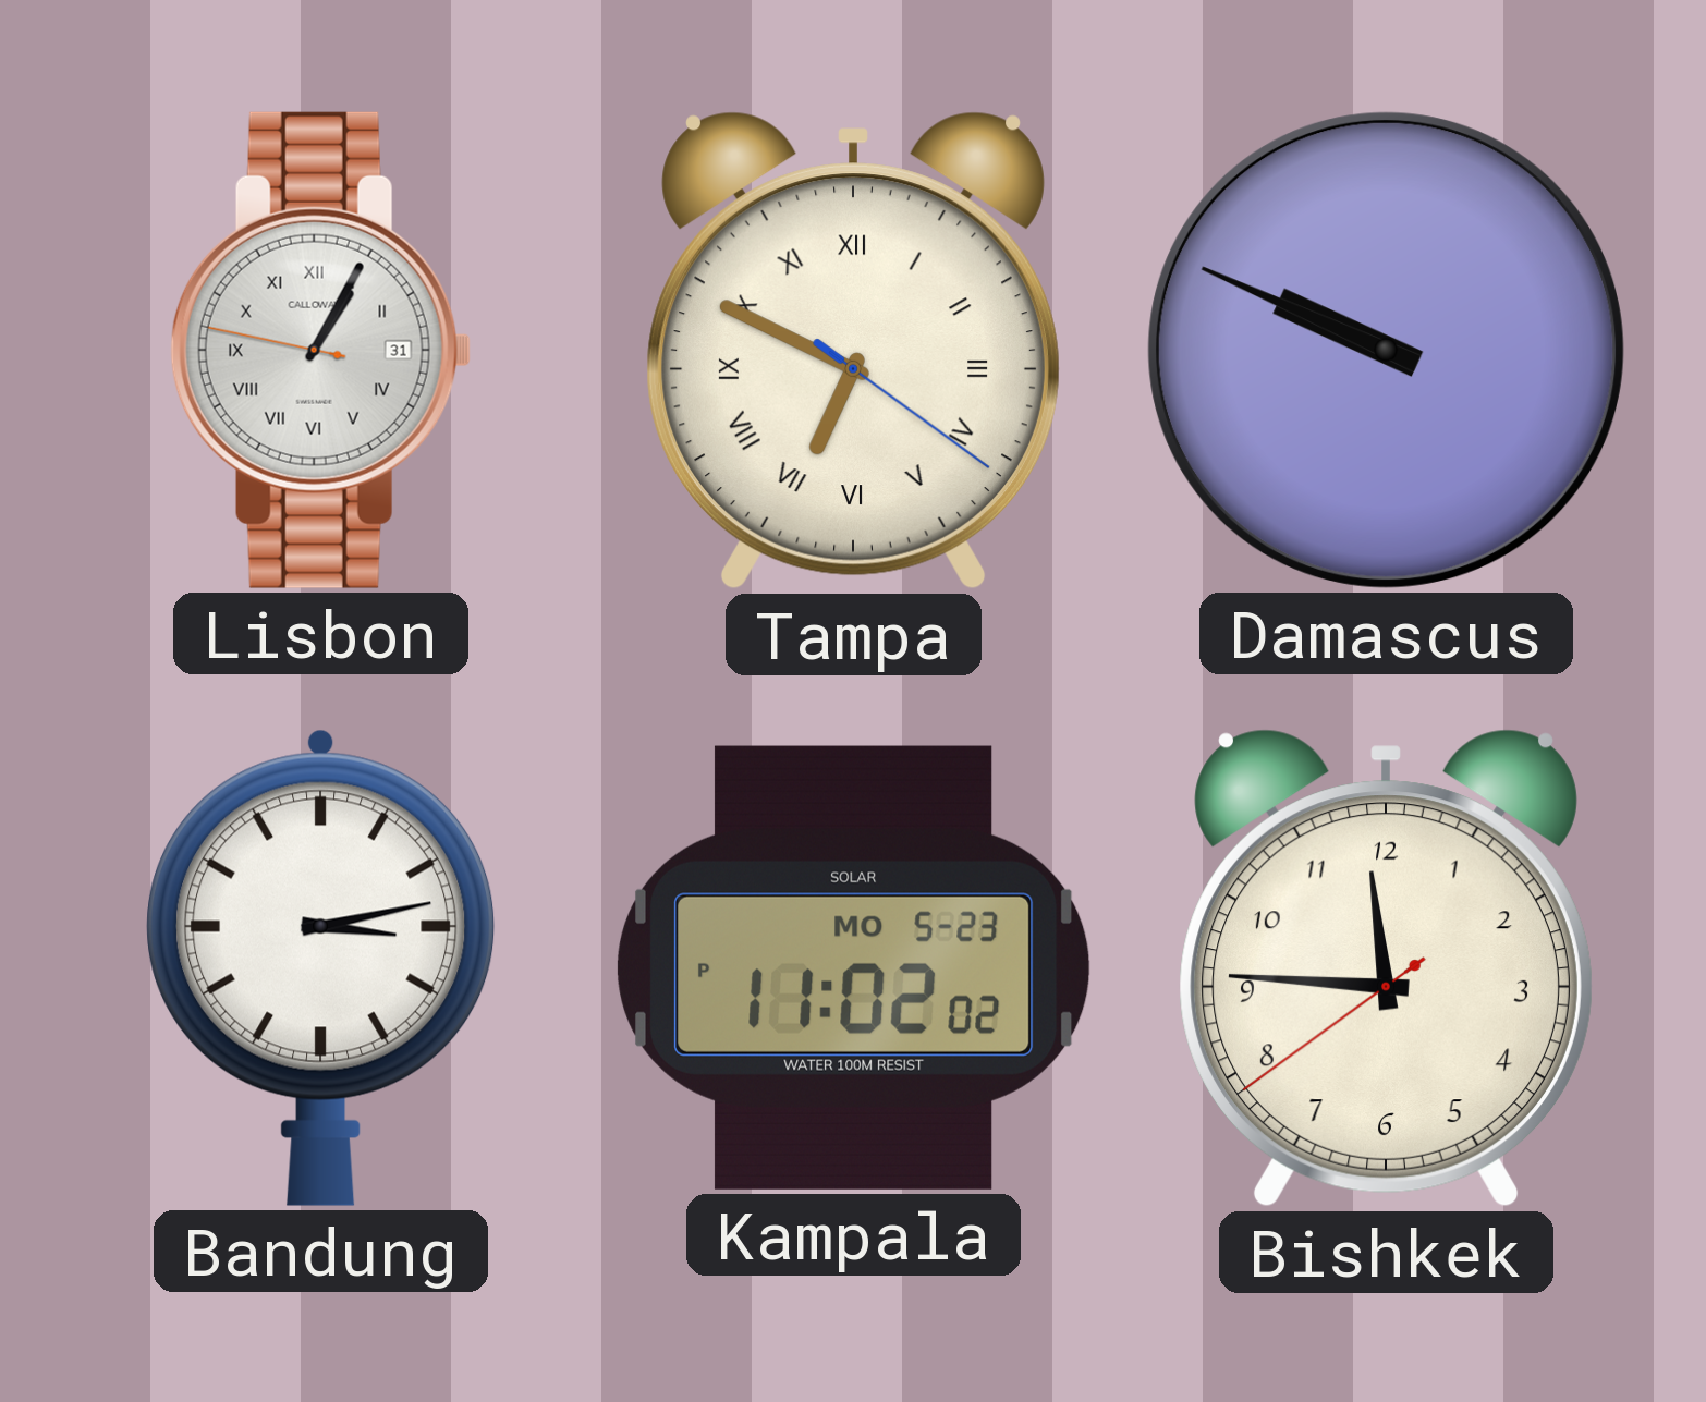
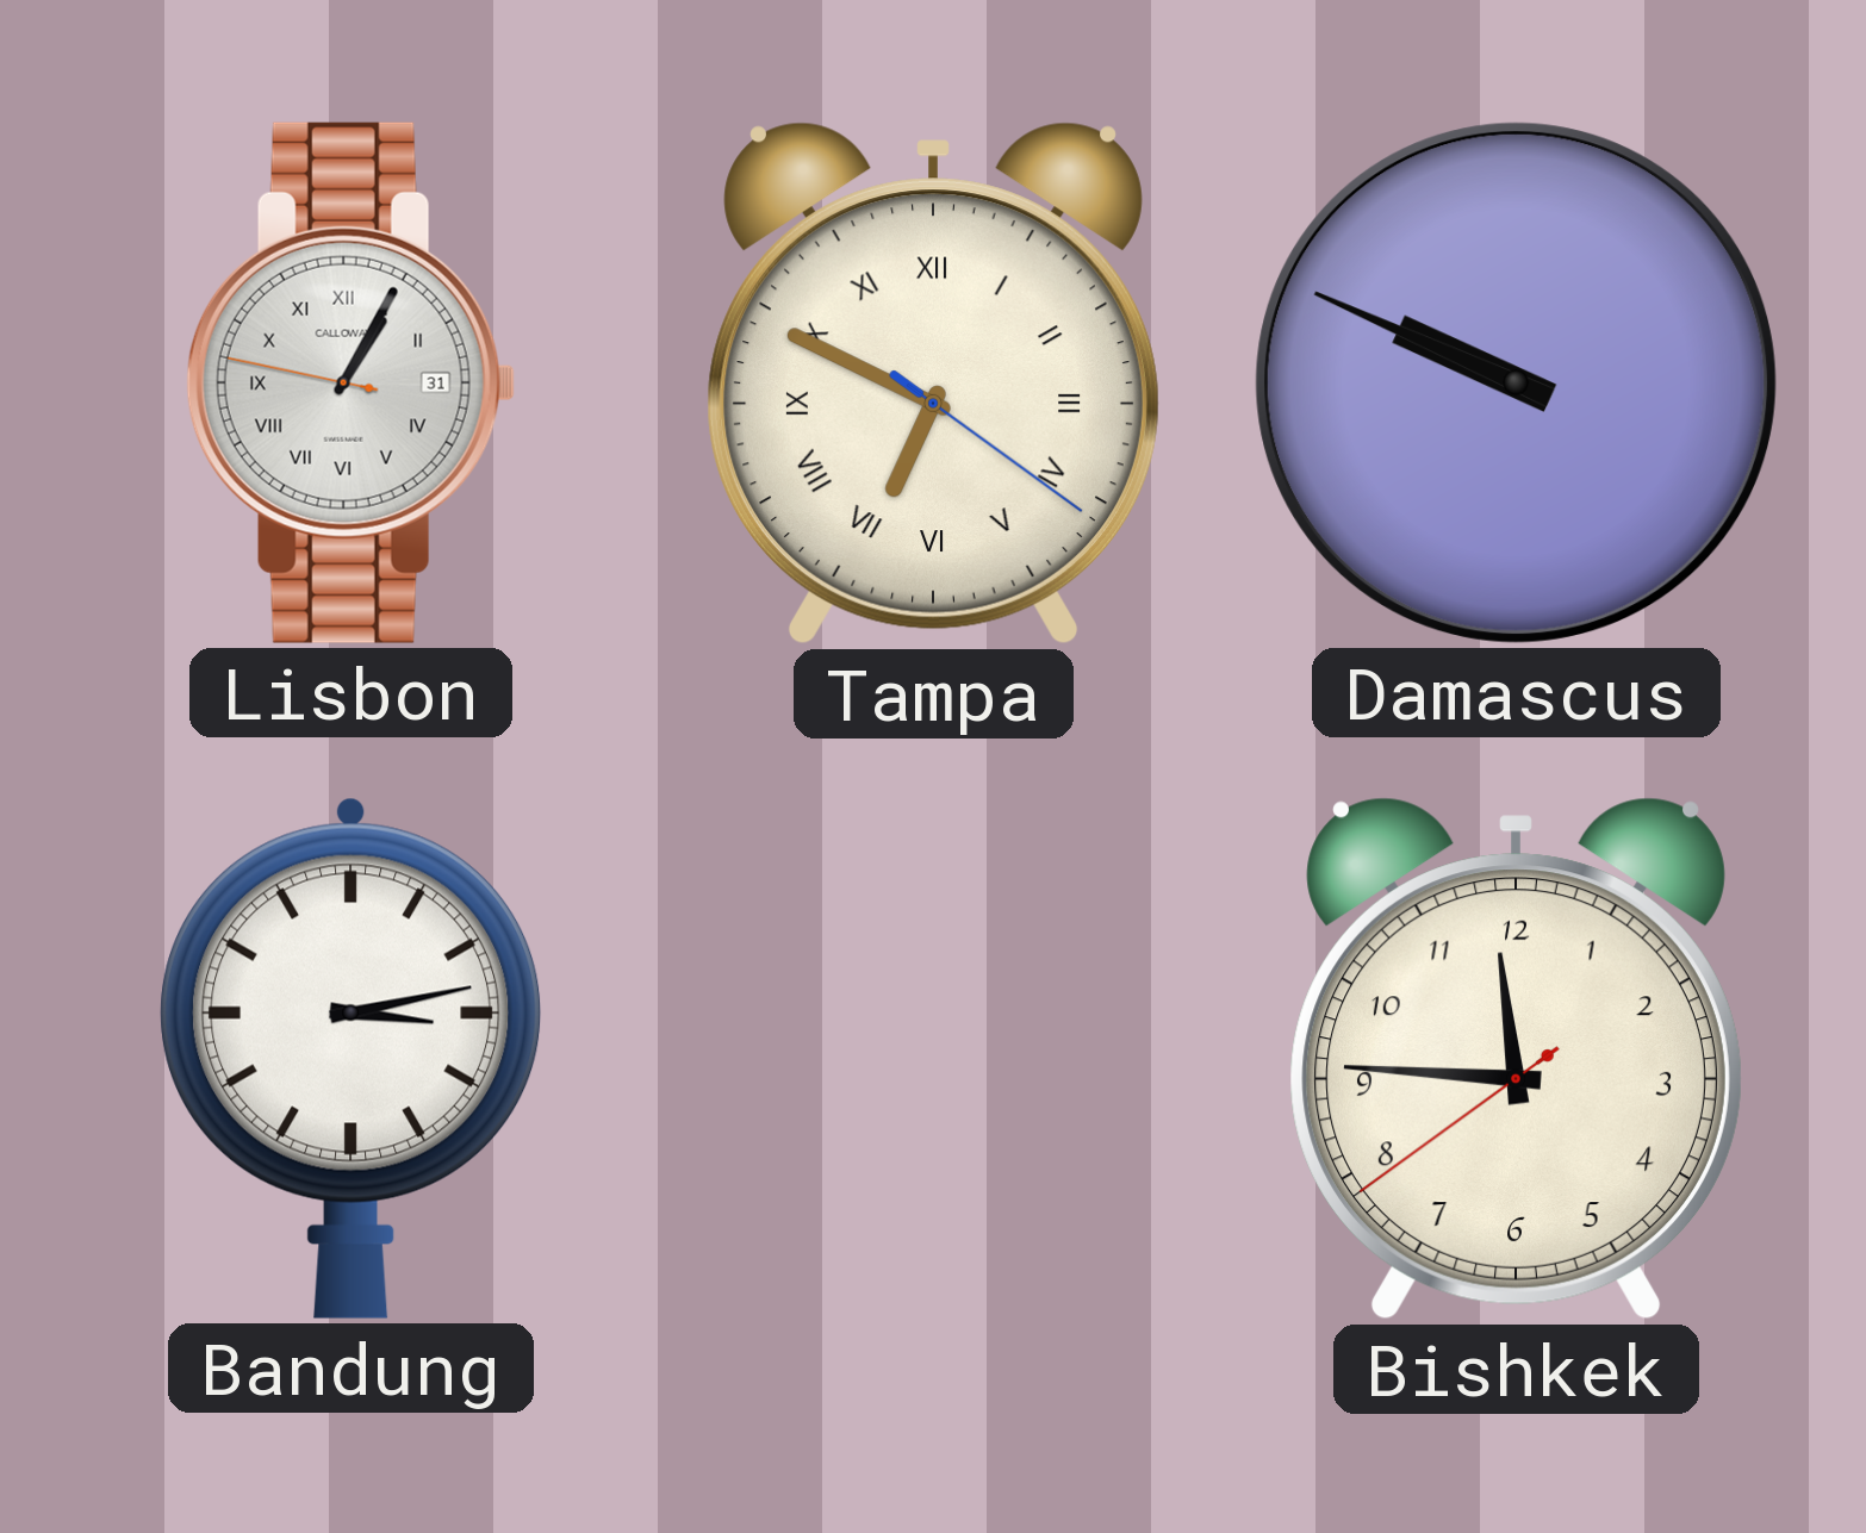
Kampala: 11:02 -> none (854, 967)
